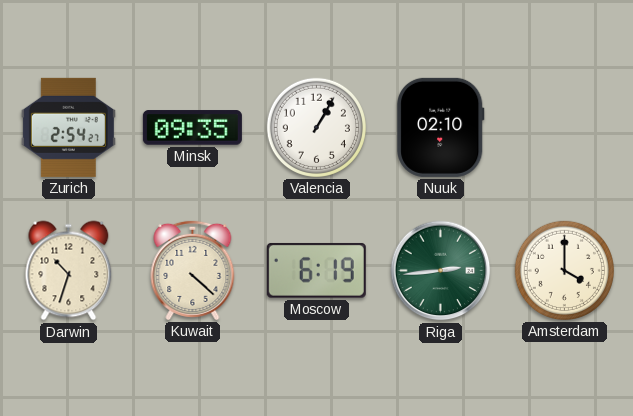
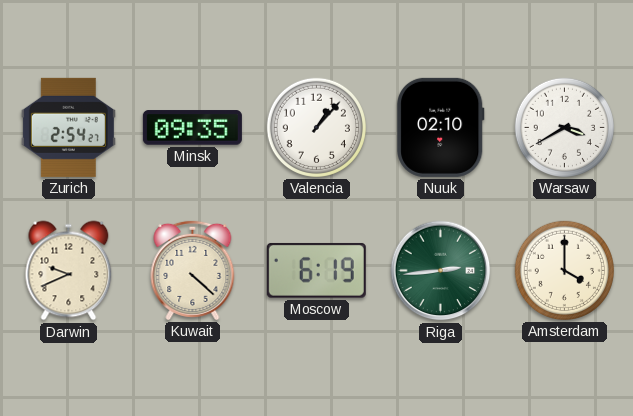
Valencia: 1:05 -> 1:07 (316, 127)
Warsaw: none -> 3:40 (564, 127)
Darwin: 10:33 -> 9:41 (69, 271)
